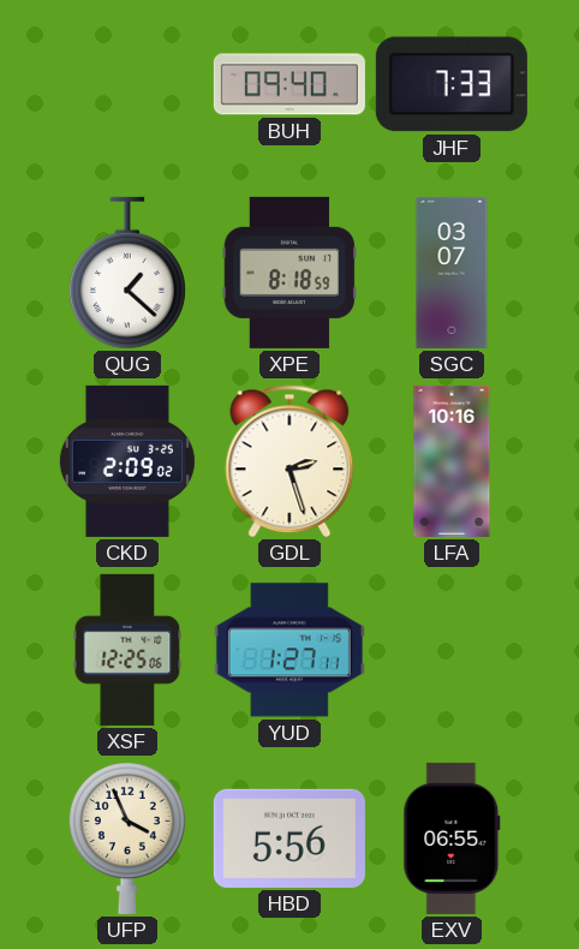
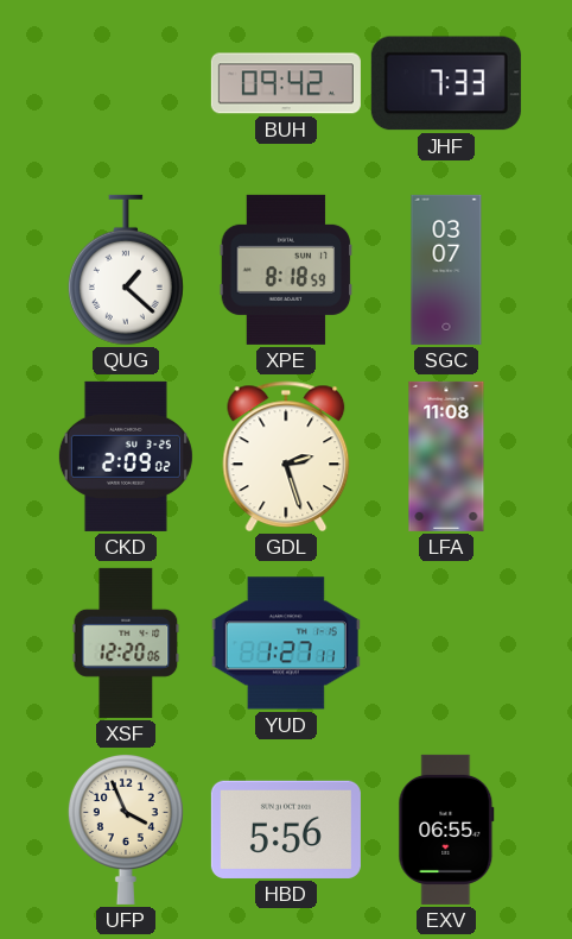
BUH: 09:40 -> 09:42 (286, 83)
LFA: 10:16 -> 11:08 (446, 456)
XSF: 12:25 -> 12:20 (126, 643)
